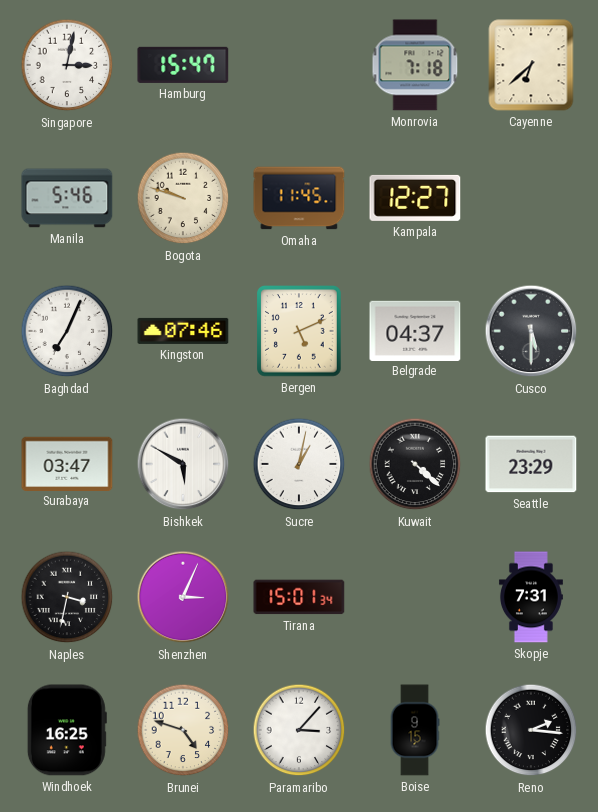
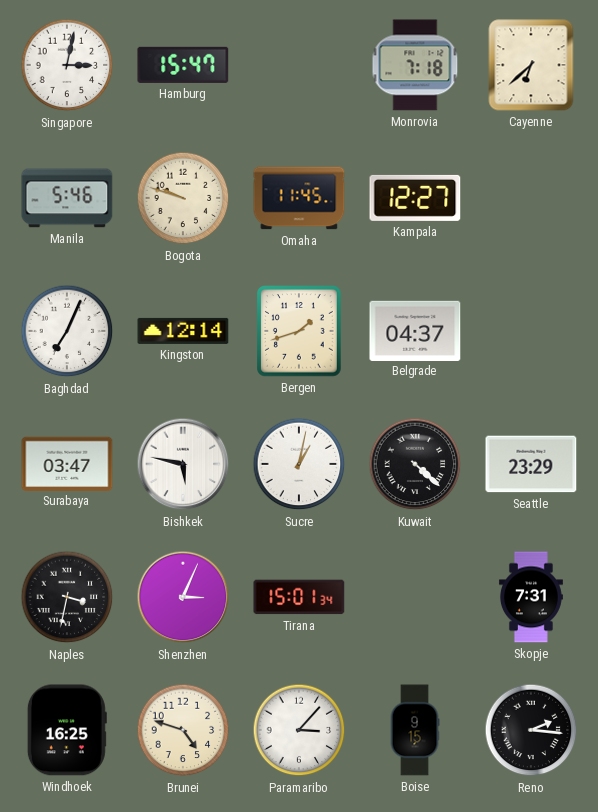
Kingston: 07:46 -> 12:14 (183, 331)
Bergen: 5:11 -> 1:42 (300, 332)
Cusco: 5:30 -> none (531, 331)
Bishkek: 5:50 -> 5:47 (183, 464)
